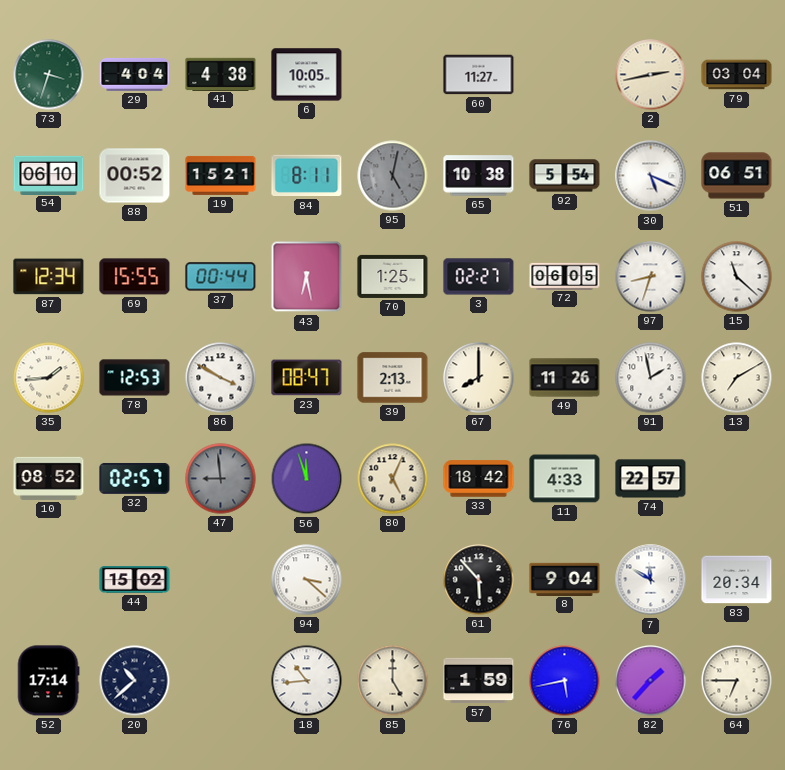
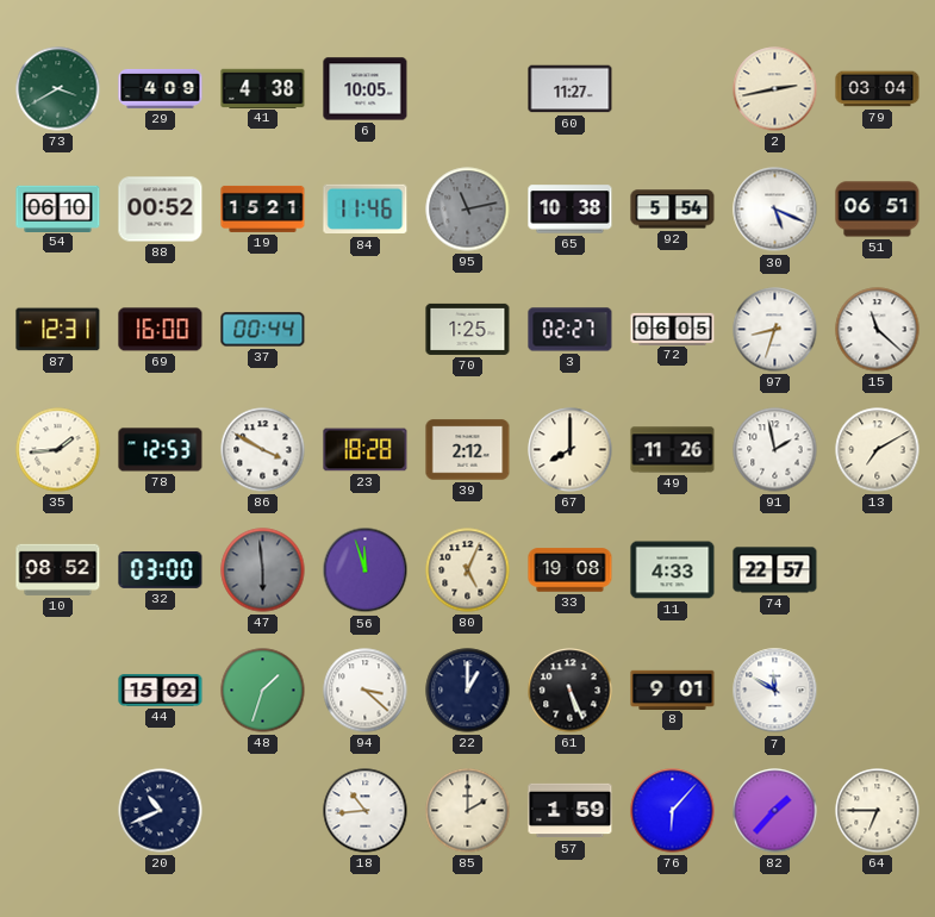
73: 3:33 -> 3:40 (58, 89)
29: 4:04 -> 4:09 (161, 88)
84: 8:11 -> 11:46 (366, 210)
95: 5:02 -> 11:13 (468, 210)
87: 12:34 -> 12:31 (58, 330)
69: 15:55 -> 16:00 (161, 330)
43: 6:28 -> none (307, 277)
23: 08:47 -> 18:28 (366, 450)
39: 2:13 -> 2:12 (468, 450)
32: 02:57 -> 03:00 (161, 569)
47: 8:59 -> 5:59 (263, 570)
33: 18:42 -> 19:08 (571, 570)
48: none -> 1:33 (263, 691)
22: none -> 1:00 (468, 691)
61: 5:53 -> 5:26 (571, 691)
8: 9:04 -> 9:01 (673, 690)
83: 20:34 -> none (737, 580)
52: 17:14 -> none (48, 681)
20: 10:38 -> 10:41 (161, 811)
85: 5:00 -> 2:00 (468, 811)
76: 5:43 -> 6:07 (673, 811)
